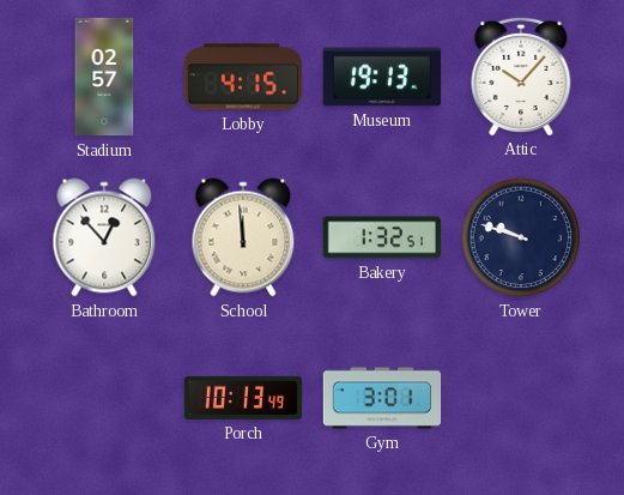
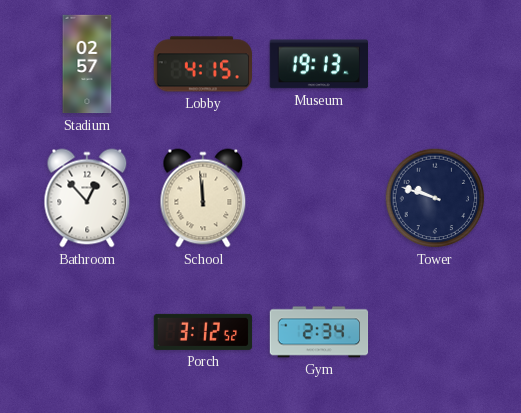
Attic: 10:07 -> none (521, 76)
Bakery: 1:32 -> none (381, 237)
Porch: 10:13 -> 3:12 (203, 332)
Gym: 3:01 -> 2:34 (319, 332)
